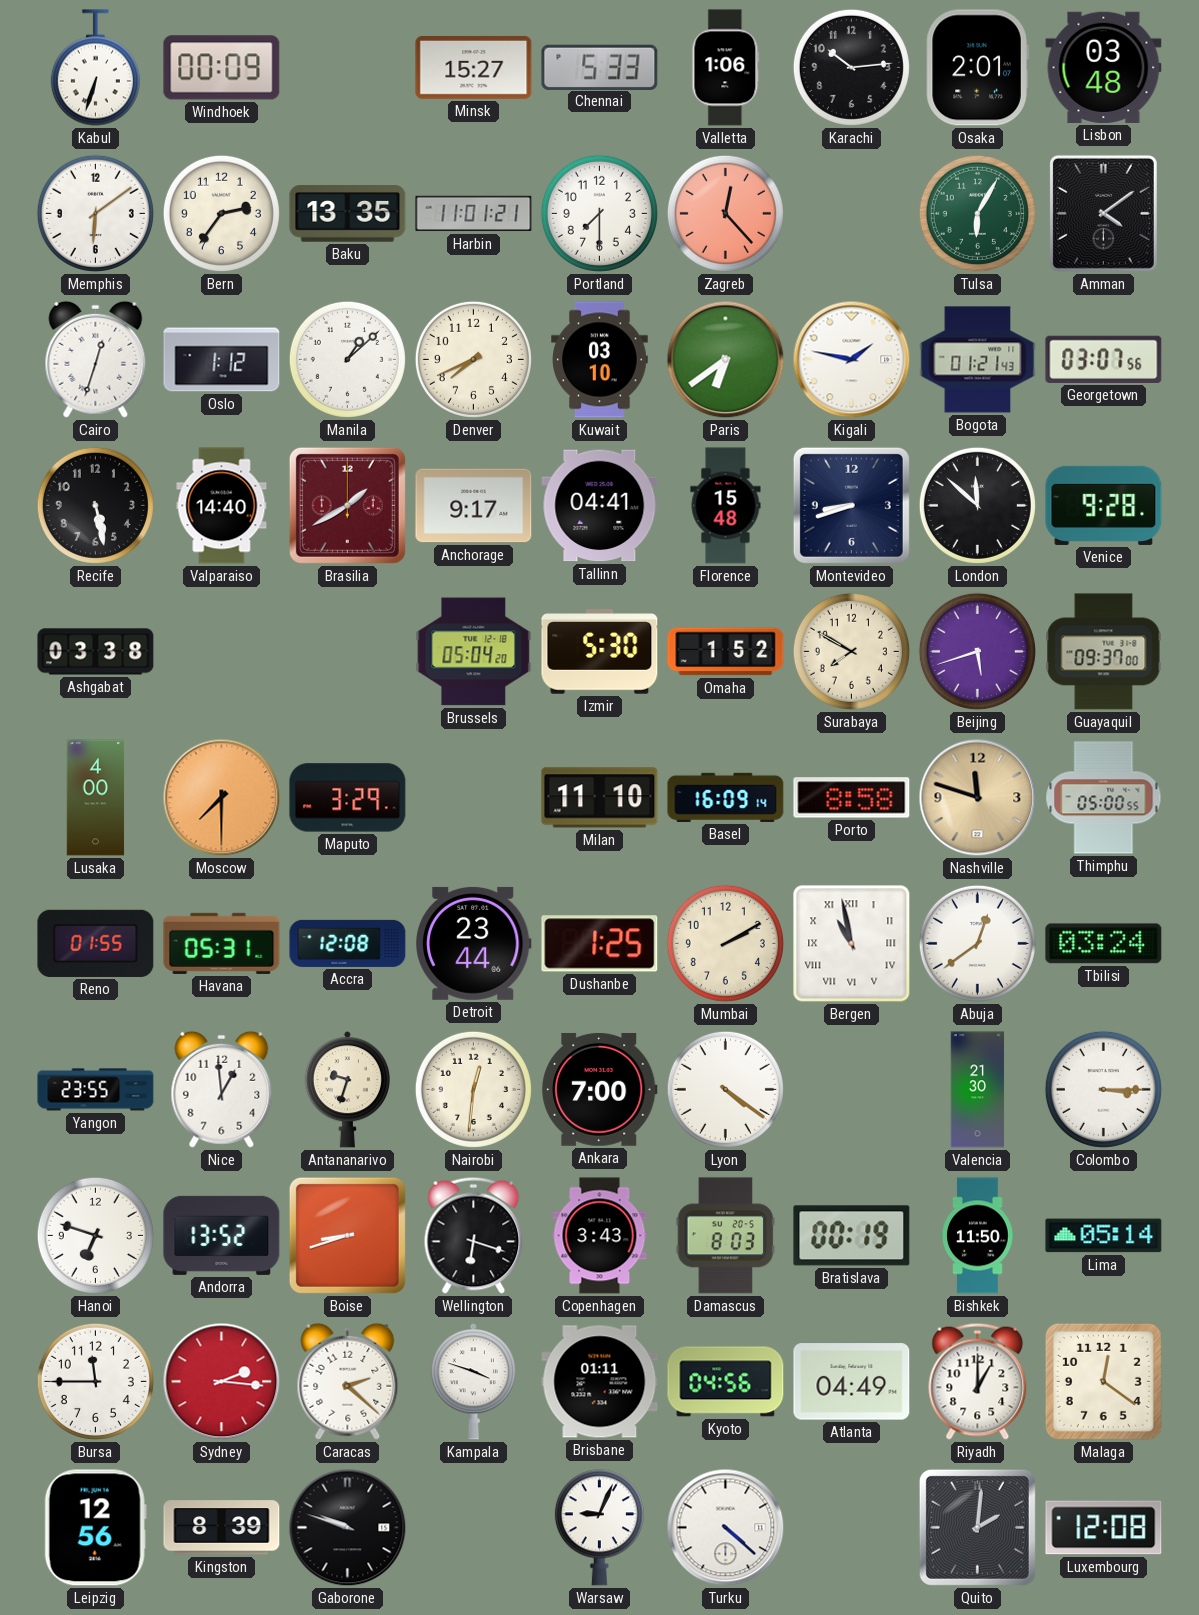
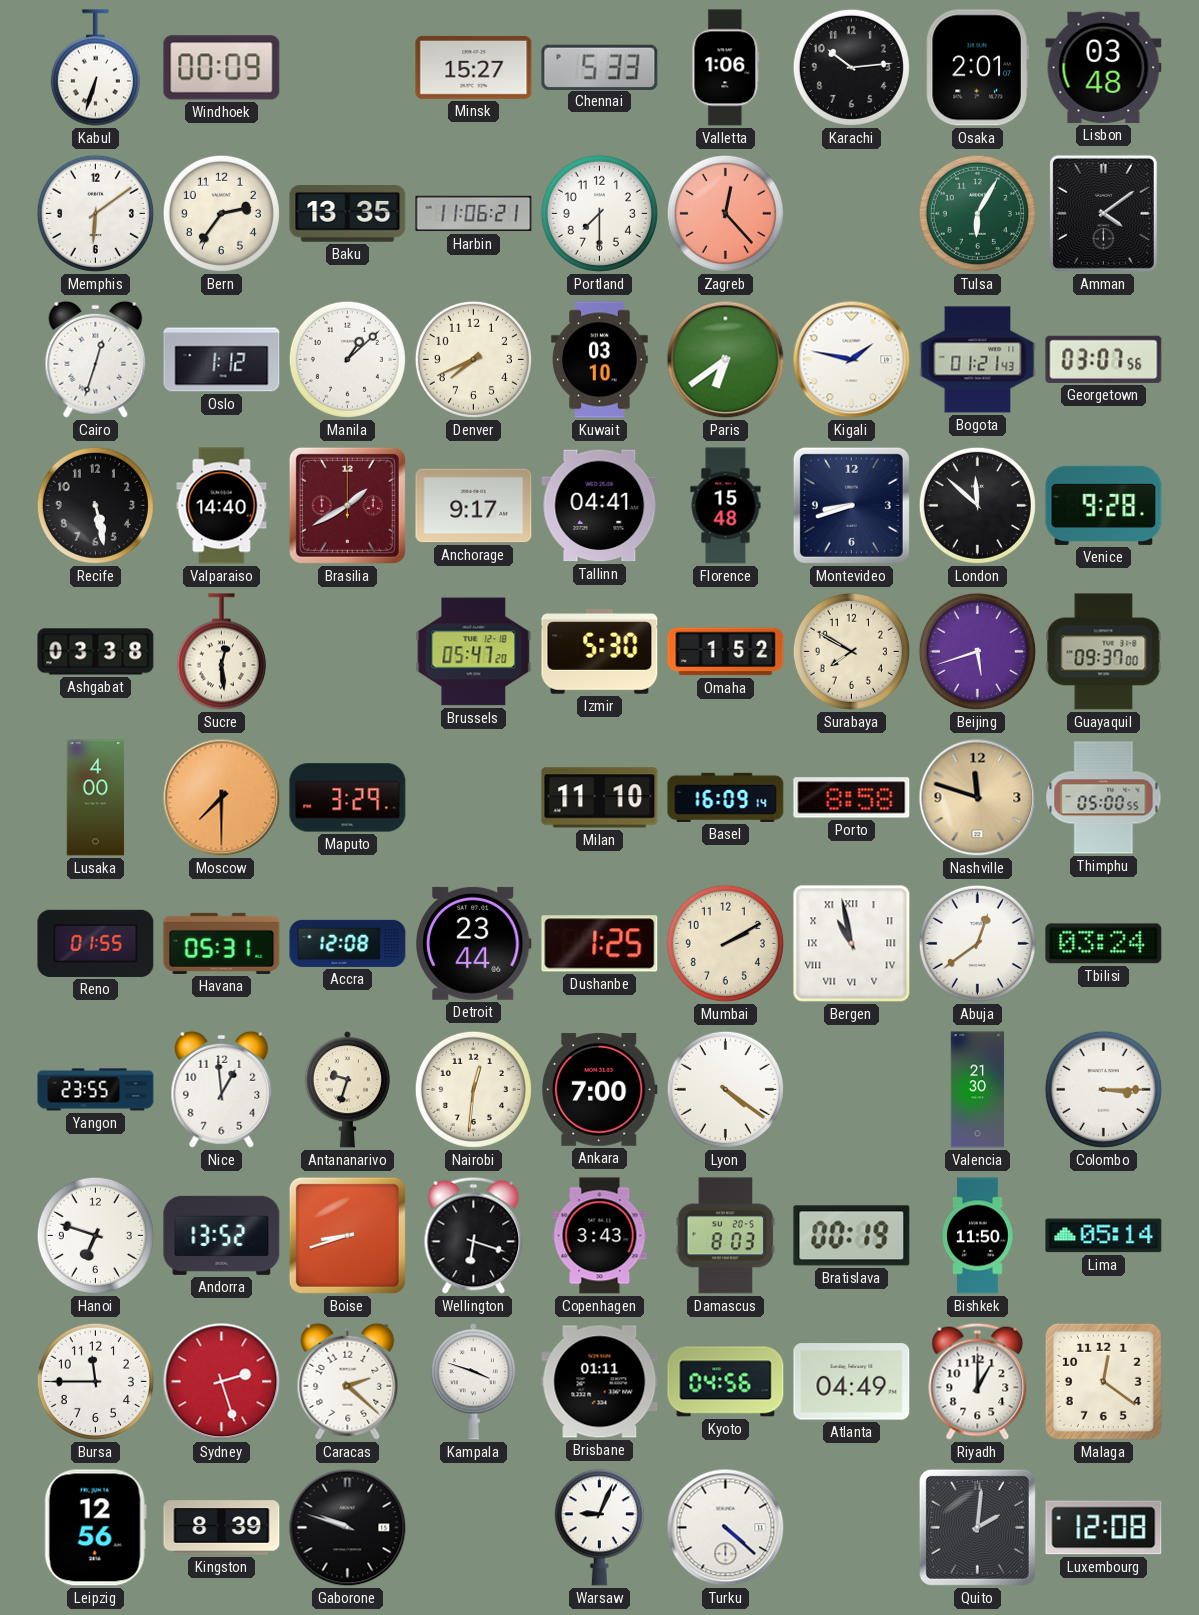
Harbin: 11:01 -> 11:06 (474, 214)
Sucre: none -> 12:29 (221, 652)
Brussels: 05:04 -> 05:47 (474, 652)
Sydney: 2:16 -> 2:27 (222, 1382)
